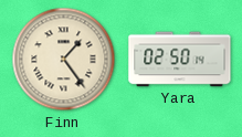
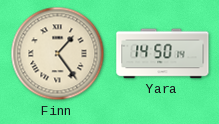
Yara: 02:50 -> 14:50 (163, 54)
